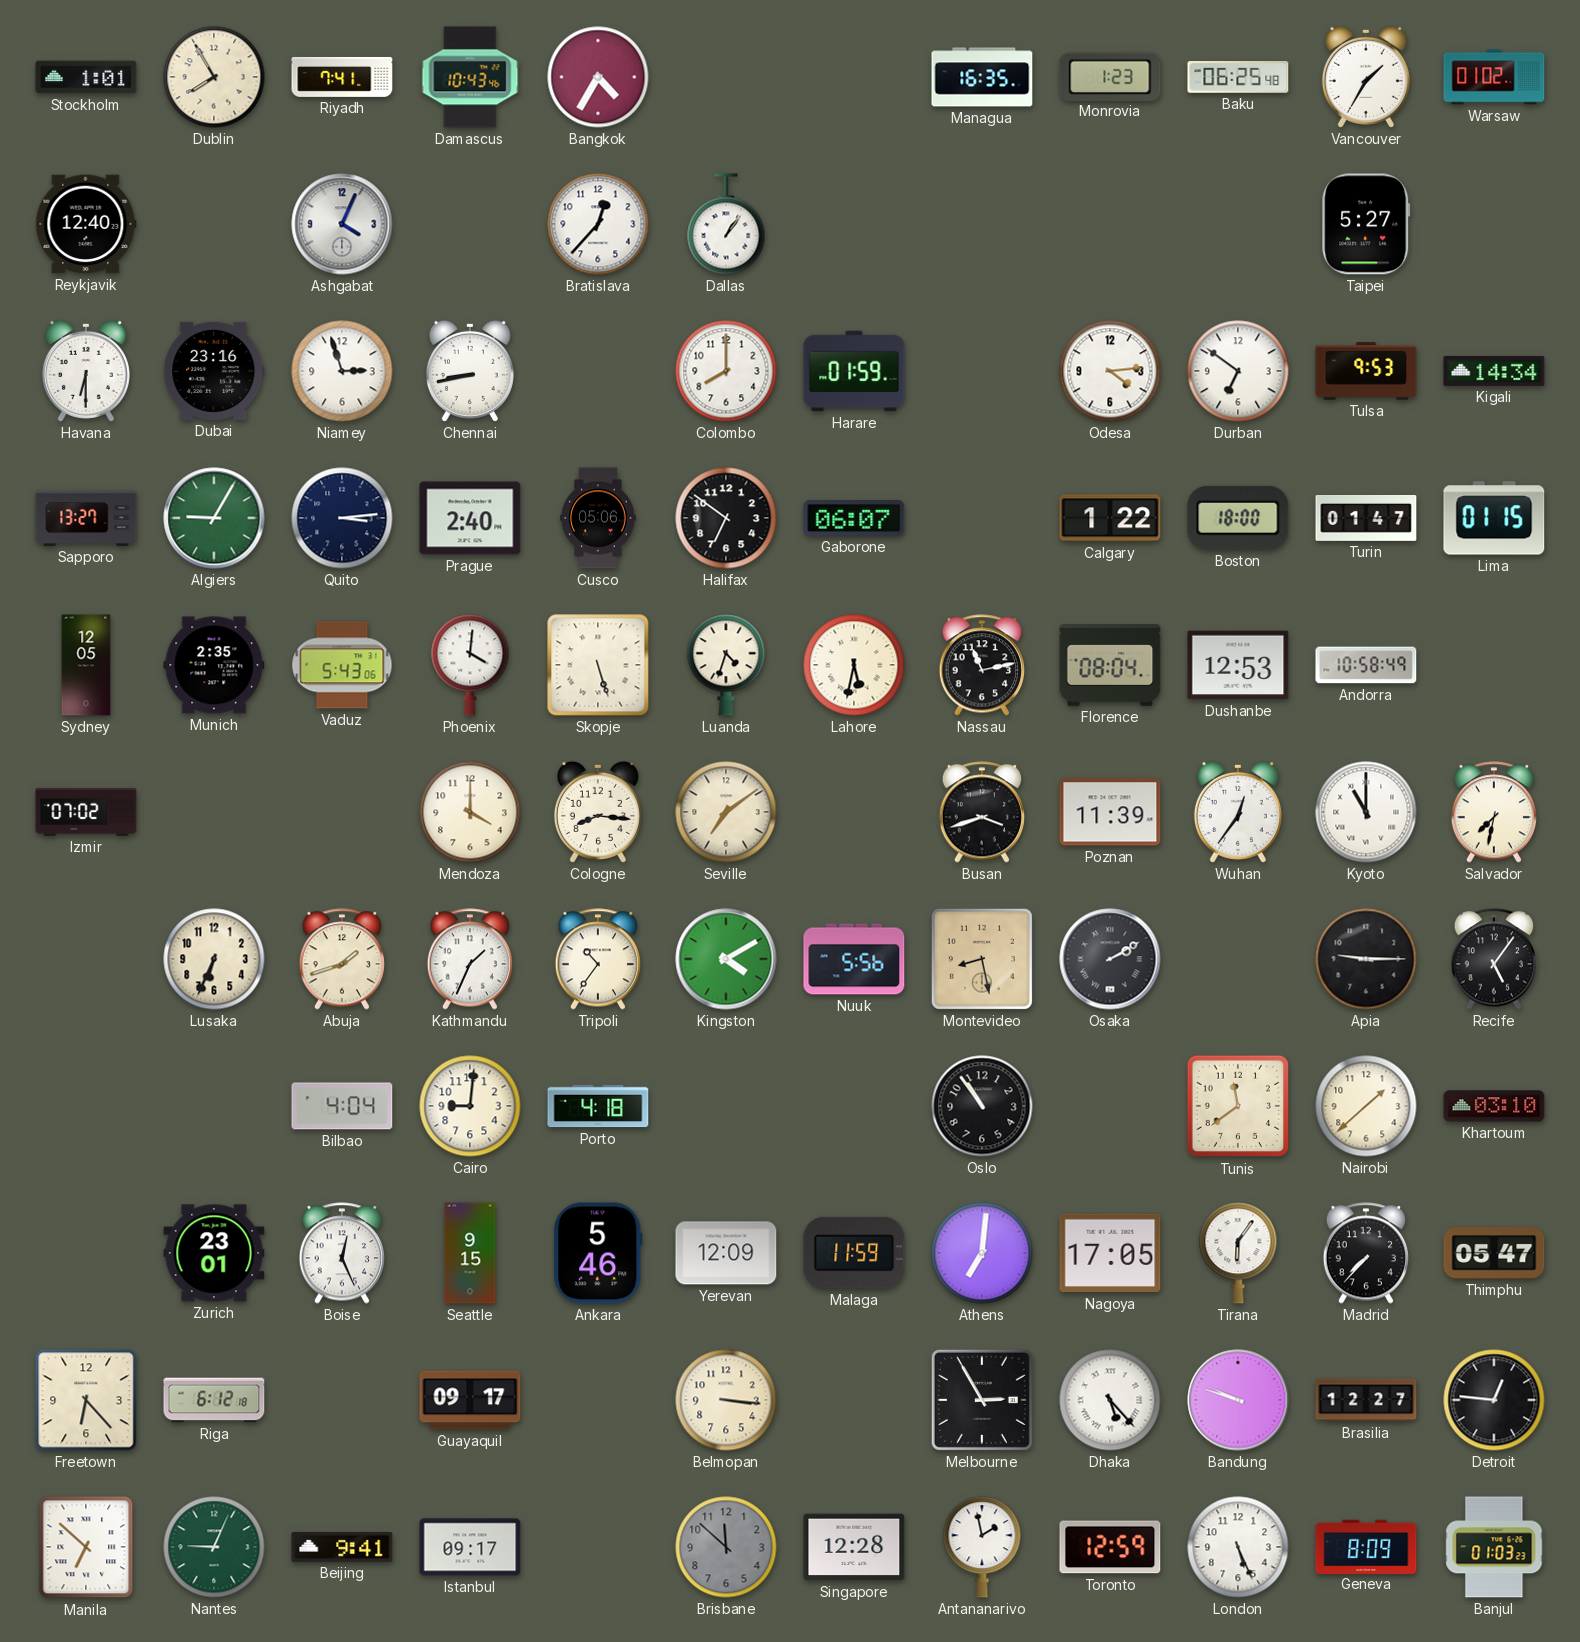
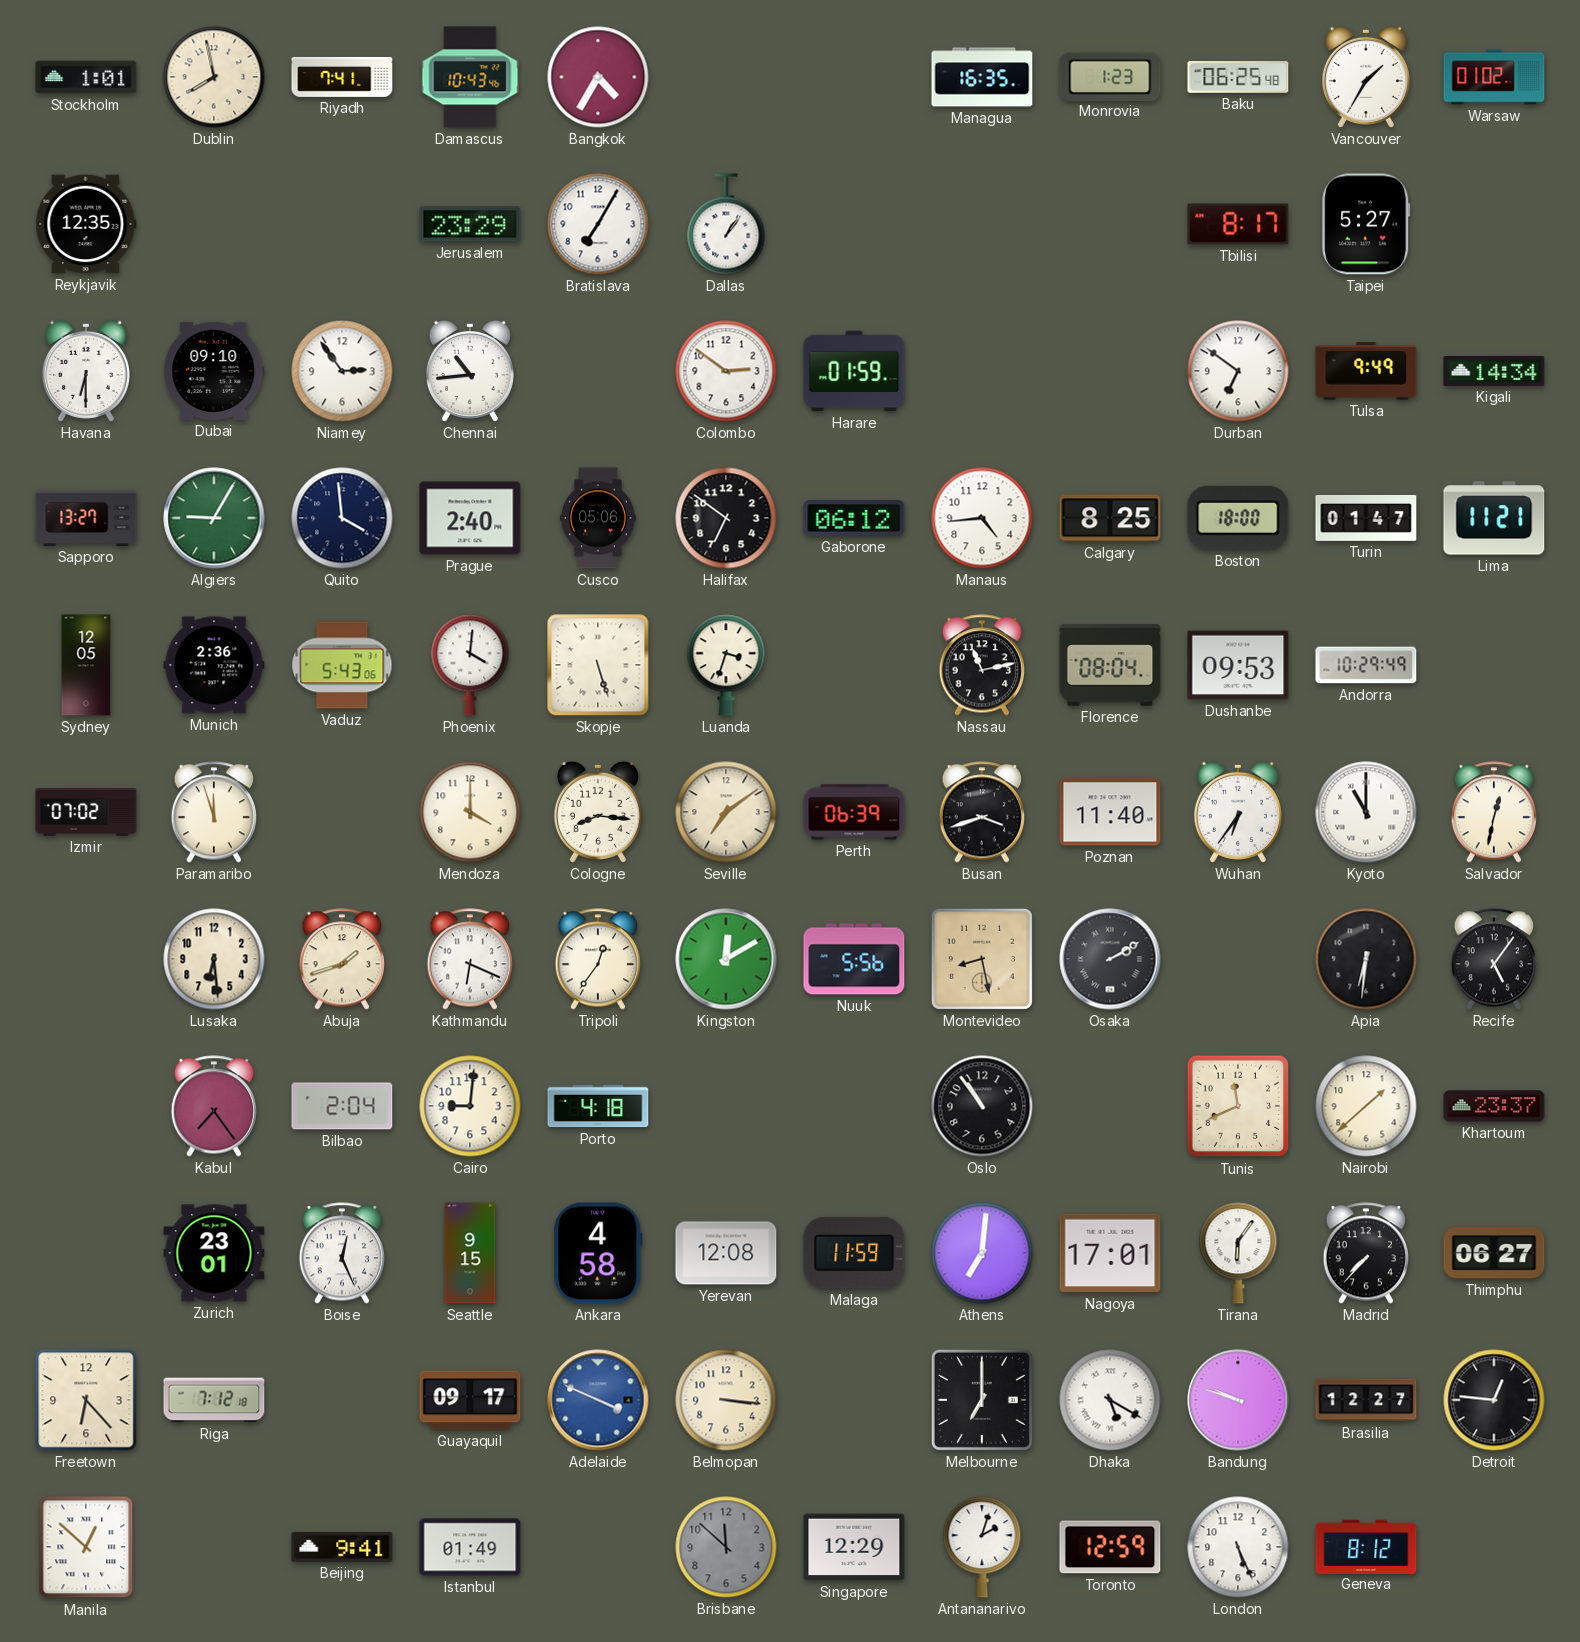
Dublin: 7:55 -> 7:58 (214, 77)
Reykjavik: 12:40 -> 12:35 (86, 224)
Ashgabat: 4:04 -> none (342, 224)
Jerusalem: none -> 23:29 (470, 224)
Bratislava: 12:37 -> 7:05 (598, 224)
Tbilisi: none -> 8:17 (1238, 224)
Dubai: 23:16 -> 09:10 (214, 371)
Niamey: 2:57 -> 2:54 (342, 371)
Chennai: 8:43 -> 10:44 (470, 371)
Colombo: 8:00 -> 2:51 (726, 371)
Odesa: 4:14 -> none (1110, 371)
Tulsa: 9:53 -> 9:49 (1366, 371)
Quito: 3:14 -> 3:59 (342, 518)
Gaborone: 06:07 -> 06:12 (854, 519)
Manaus: none -> 4:44 (982, 518)
Calgary: 1:22 -> 8:25 (1110, 518)
Lima: 01:15 -> 11:21 (1494, 518)
Munich: 2:35 -> 2:36 (214, 665)
Luanda: 4:33 -> 3:33 (726, 665)
Lahore: 5:32 -> none (854, 665)
Dushanbe: 12:53 -> 09:53 (1238, 665)
Andorra: 10:58 -> 10:29 (1366, 665)
Paramaribo: none -> 11:57 (213, 812)
Perth: none -> 06:39 (854, 812)
Poznan: 11:39 -> 11:40 (1110, 812)
Wuhan: 12:36 -> 6:36 (1238, 812)
Salvador: 7:32 -> 12:32 (1493, 812)
Lusaka: 6:34 -> 6:29 (214, 959)
Kathmandu: 1:34 -> 6:19 (469, 959)
Tripoli: 10:36 -> 12:36 (597, 959)
Kingston: 4:10 -> 12:10 (726, 959)
Apia: 9:15 -> 6:31 (1366, 959)
Kabul: none -> 7:24 (213, 1106)
Bilbao: 4:04 -> 2:04 (342, 1106)
Tunis: 11:39 -> 11:41 (1238, 1106)
Khartoum: 03:10 -> 23:37 (1494, 1106)
Ankara: 5:46 -> 4:58 (598, 1253)
Yerevan: 12:09 -> 12:08 (726, 1253)
Nagoya: 17:05 -> 17:01 (1110, 1253)
Thimphu: 05:47 -> 06:27 (1494, 1253)
Riga: 6:12 -> 7:12 (214, 1400)
Adelaide: none -> 3:49 (598, 1400)
Melbourne: 2:55 -> 7:00 (982, 1400)
Dhaka: 5:23 -> 5:20 (1110, 1400)
Manila: 6:52 -> 12:52 (86, 1547)
Nantes: 9:04 -> none (214, 1547)
Istanbul: 09:17 -> 01:49 (470, 1547)
Singapore: 12:28 -> 12:29 (854, 1547)
Antananarivo: 1:58 -> 2:03 (982, 1547)
Geneva: 8:09 -> 8:12 (1366, 1546)
Banjul: 01:03 -> none (1494, 1547)
